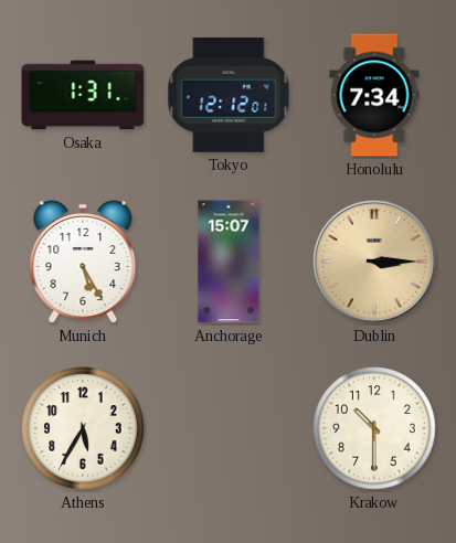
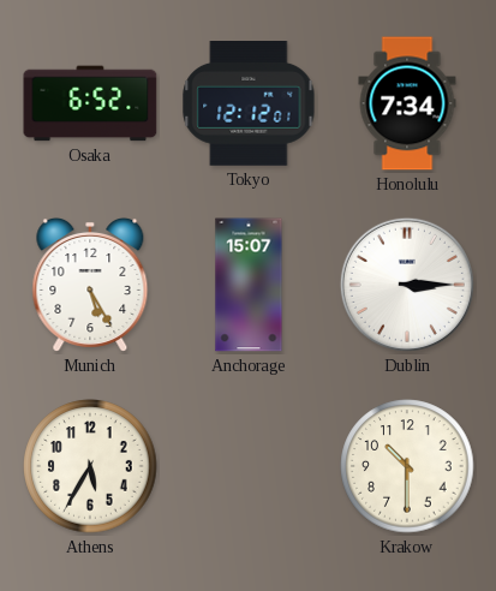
Osaka: 1:31 -> 6:52 (90, 103)
Dublin dial: champagne -> white (407, 285)
